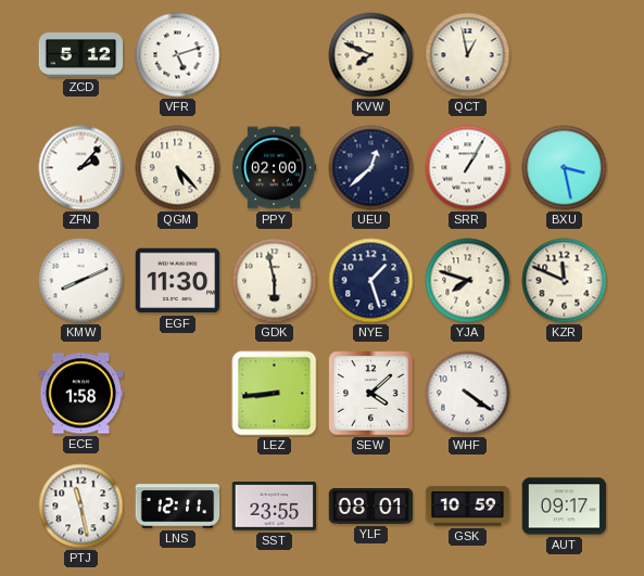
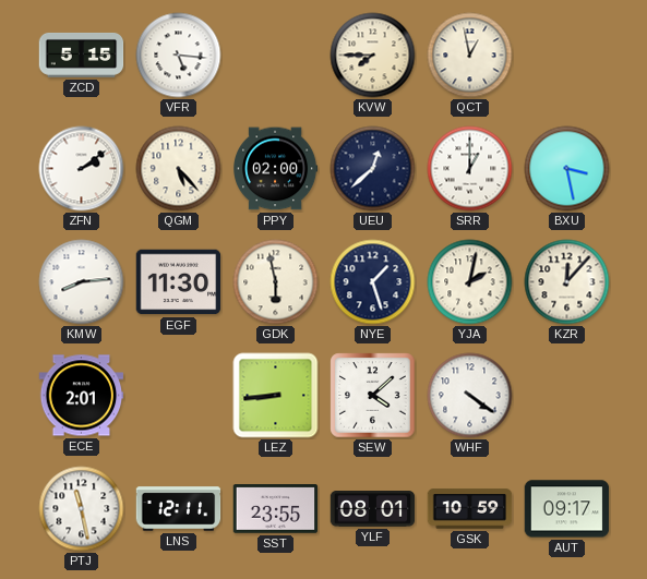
ZCD: 5:12 -> 5:15 (82, 56)
VFR: 5:12 -> 5:16 (179, 56)
KVW: 7:49 -> 7:45 (373, 56)
ZFN: 2:07 -> 2:09 (82, 169)
SRR: 1:05 -> 1:00 (470, 169)
KMW: 8:11 -> 8:14 (82, 282)
YJA: 7:48 -> 2:02 (470, 282)
KZR: 11:49 -> 12:07 (567, 282)
ECE: 1:58 -> 2:01 (82, 396)
